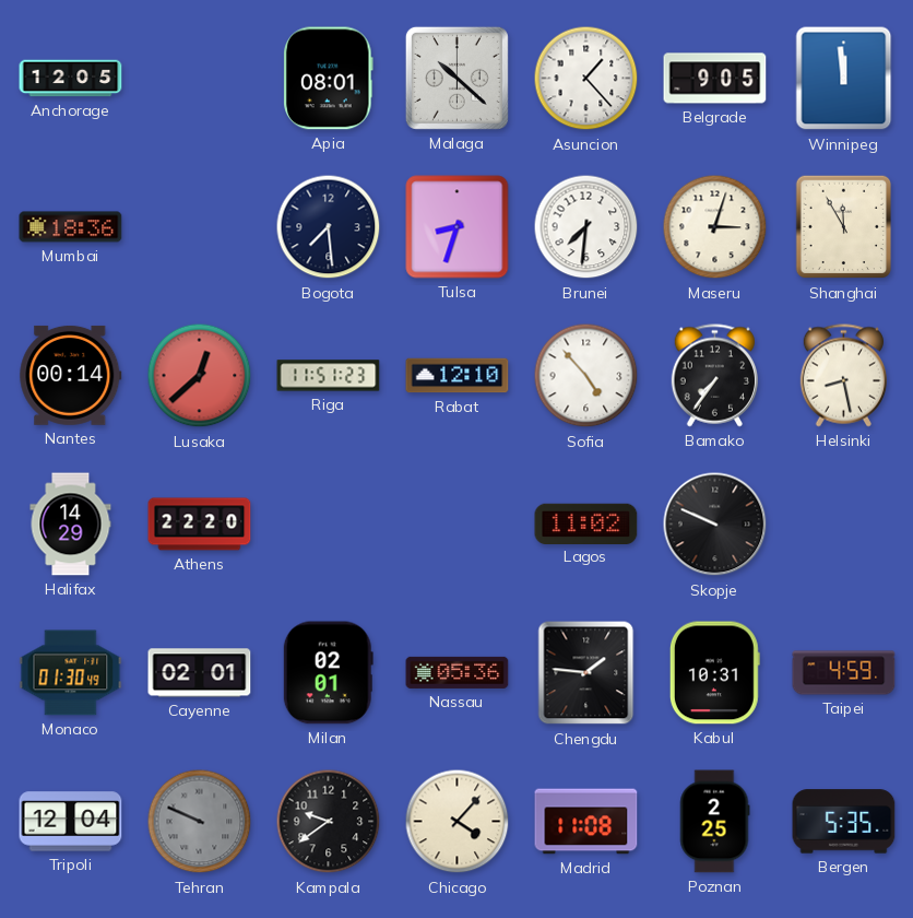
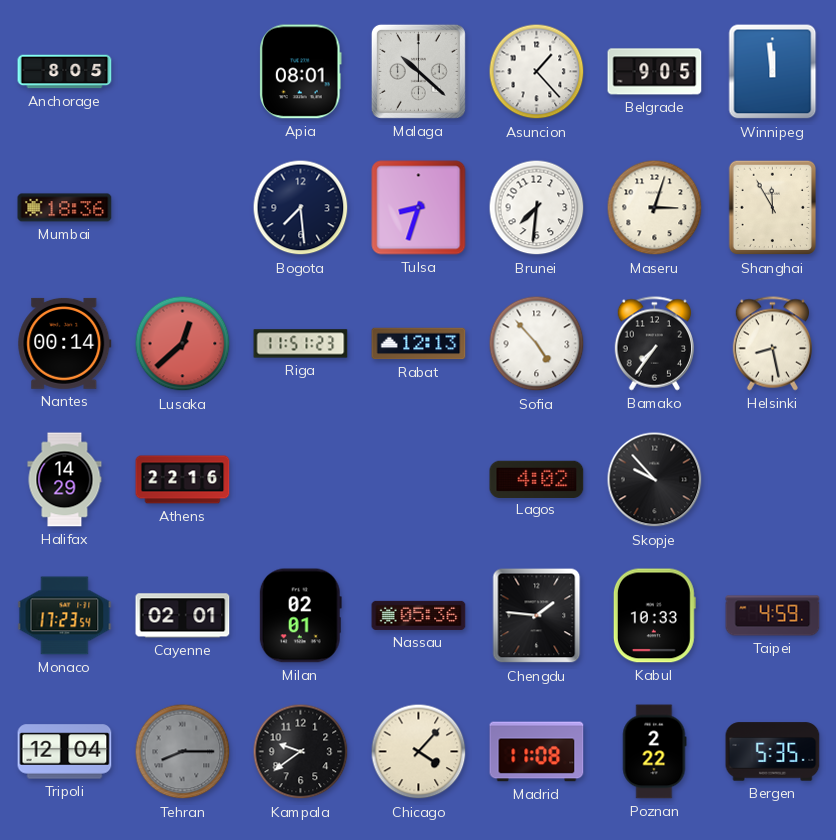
Anchorage: 12:05 -> 8:05 (65, 72)
Rabat: 12:10 -> 12:13 (419, 344)
Athens: 22:20 -> 22:16 (183, 480)
Lagos: 11:02 -> 4:02 (537, 479)
Skopje: 9:49 -> 9:53 (655, 480)
Monaco: 01:30 -> 17:23 (65, 616)
Kabul: 10:31 -> 10:33 (654, 616)
Tehran: 9:49 -> 8:15 (183, 752)
Poznan: 2:25 -> 2:22 (654, 752)
